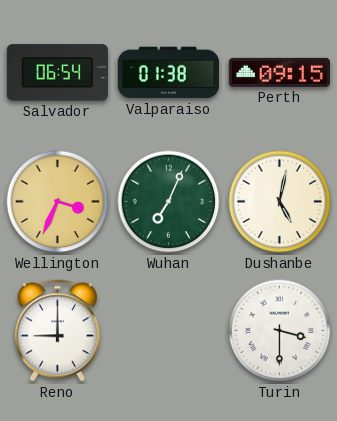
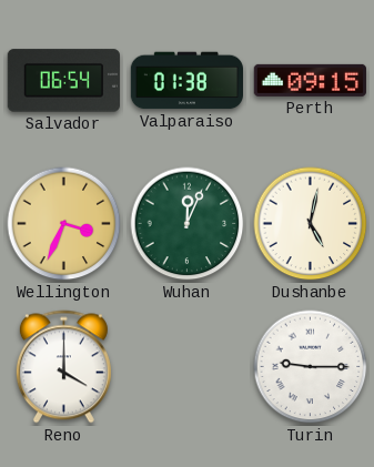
Wuhan: 7:04 -> 12:04 (188, 224)
Reno: 9:00 -> 4:00 (63, 367)
Turin: 3:30 -> 9:15 (311, 367)
